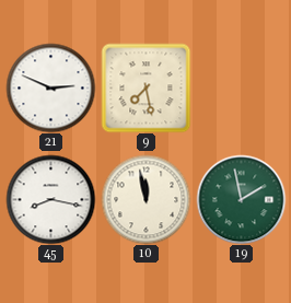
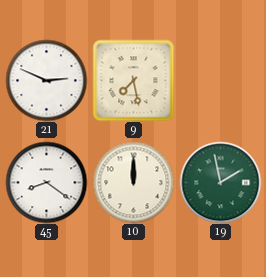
45: 8:17 -> 8:21 (46, 182)
10: 11:58 -> 12:00 (133, 182)
